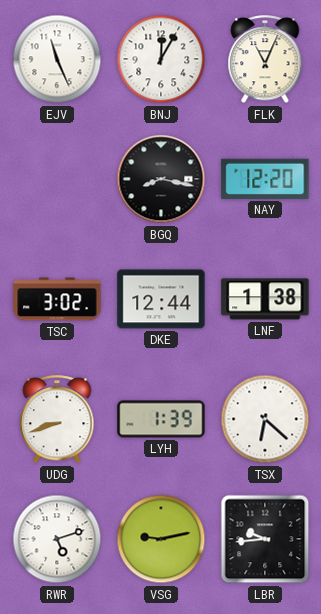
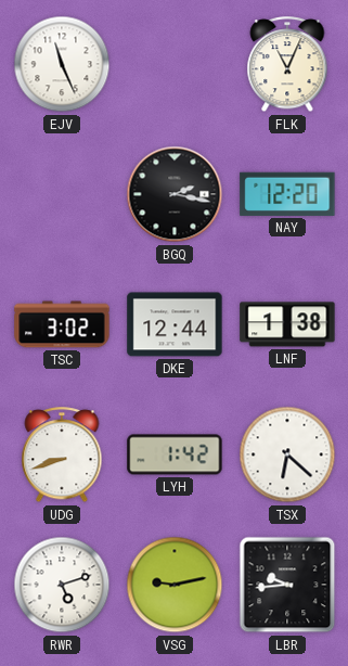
BNJ: 12:05 -> none (161, 59)
BGQ: 8:17 -> 2:17 (175, 194)
LYH: 1:39 -> 1:42 (175, 454)
